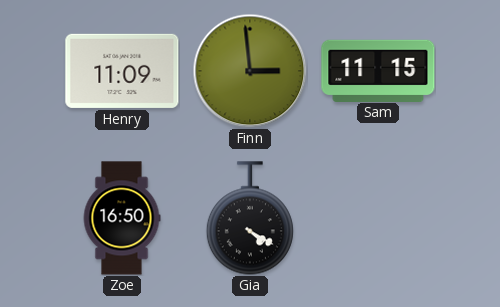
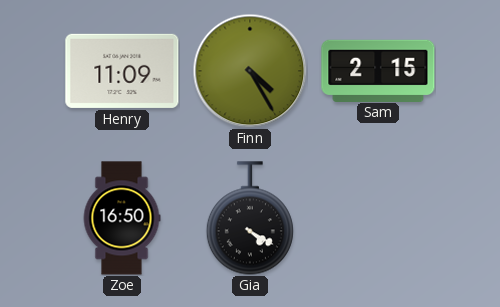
Finn: 2:59 -> 4:25 (250, 71)
Sam: 11:15 -> 2:15 (378, 70)
